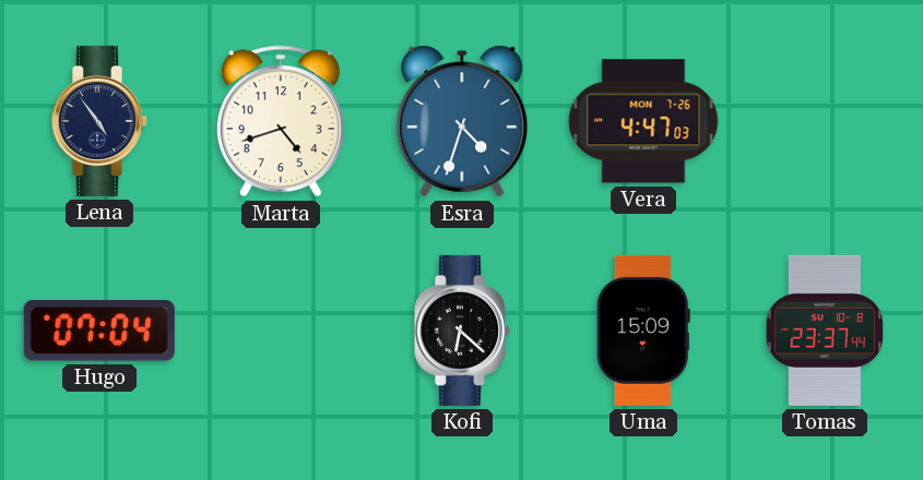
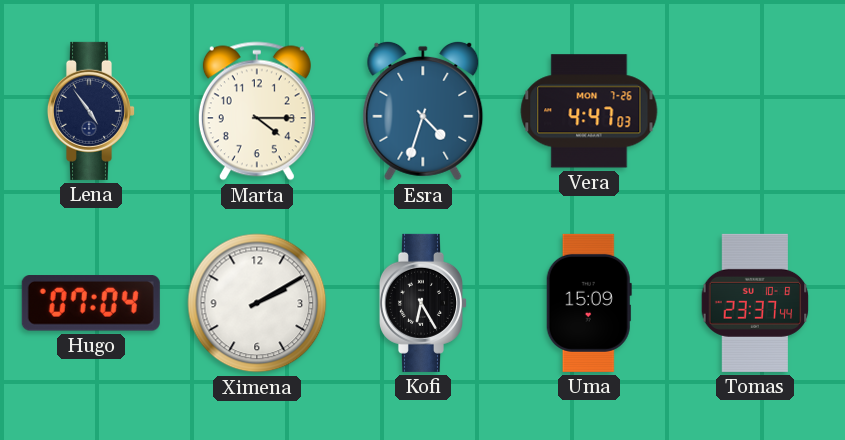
Marta: 4:42 -> 4:15 (257, 111)
Ximena: none -> 2:10 (257, 303)
Kofi: 6:22 -> 6:25 (422, 303)
